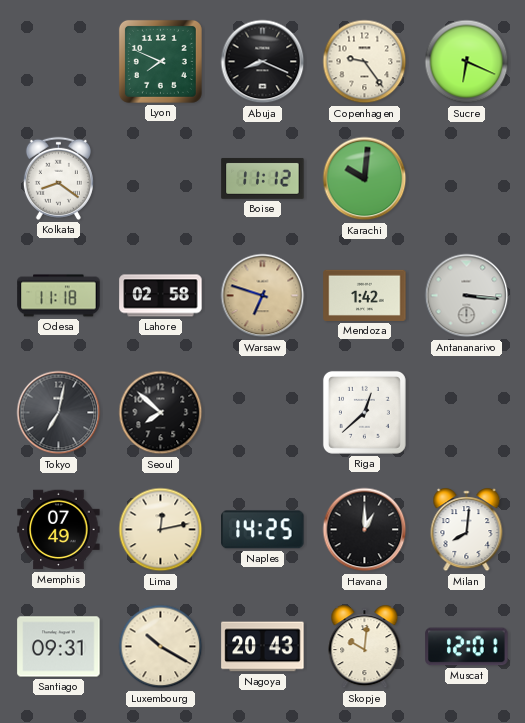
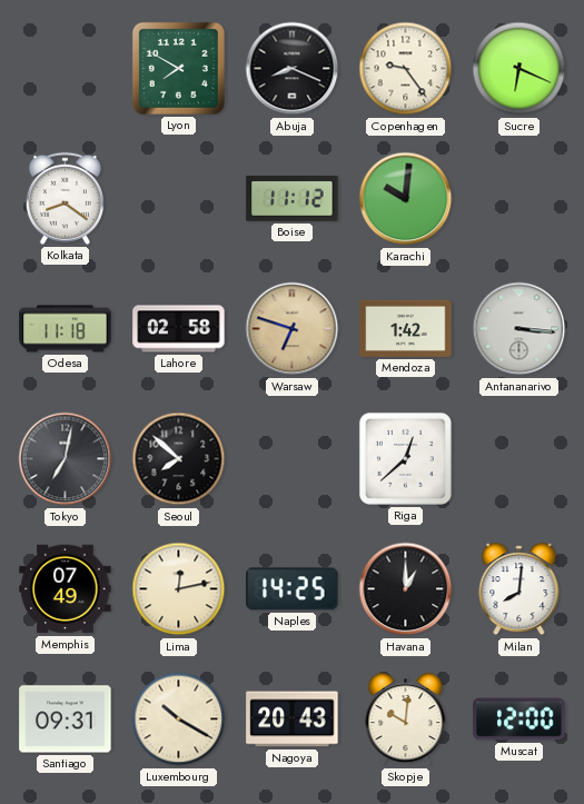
Lyon: 7:49 -> 7:50 (178, 68)
Muscat: 12:01 -> 12:00 (519, 719)
